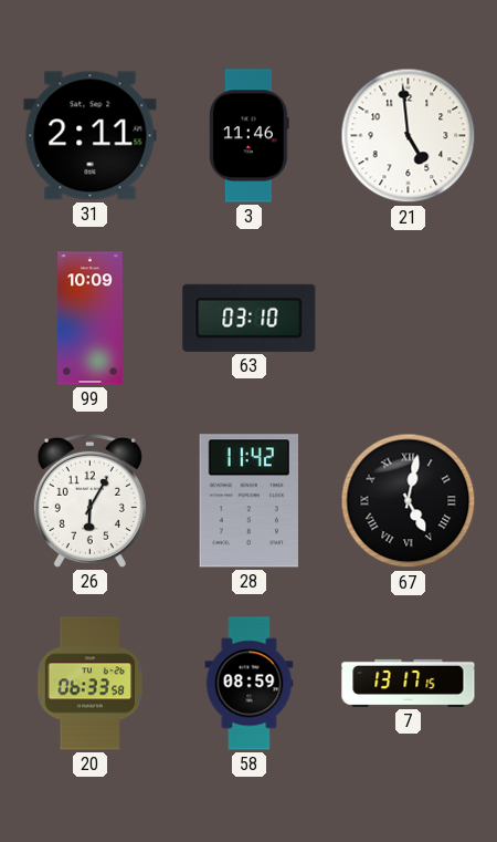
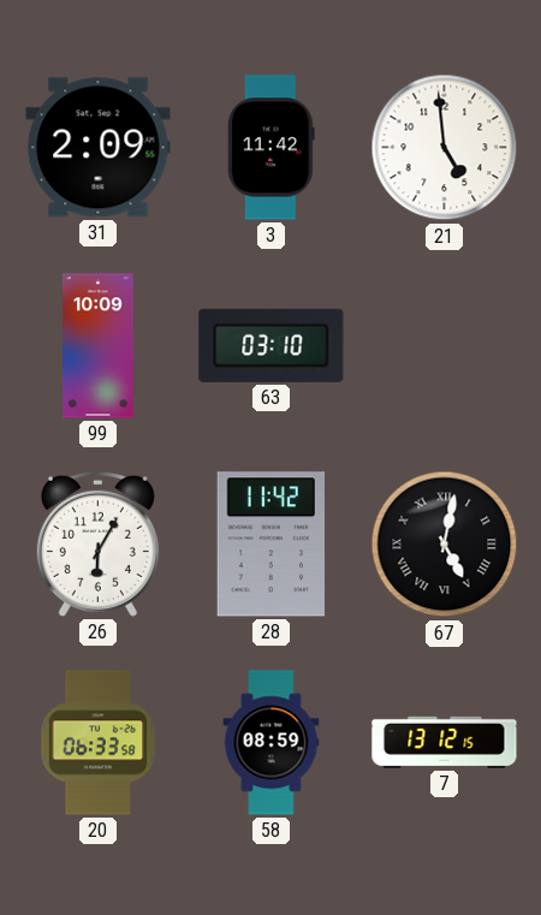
31: 2:11 -> 2:09 (99, 148)
3: 11:46 -> 11:42 (270, 148)
7: 13:17 -> 13:12 (445, 742)
